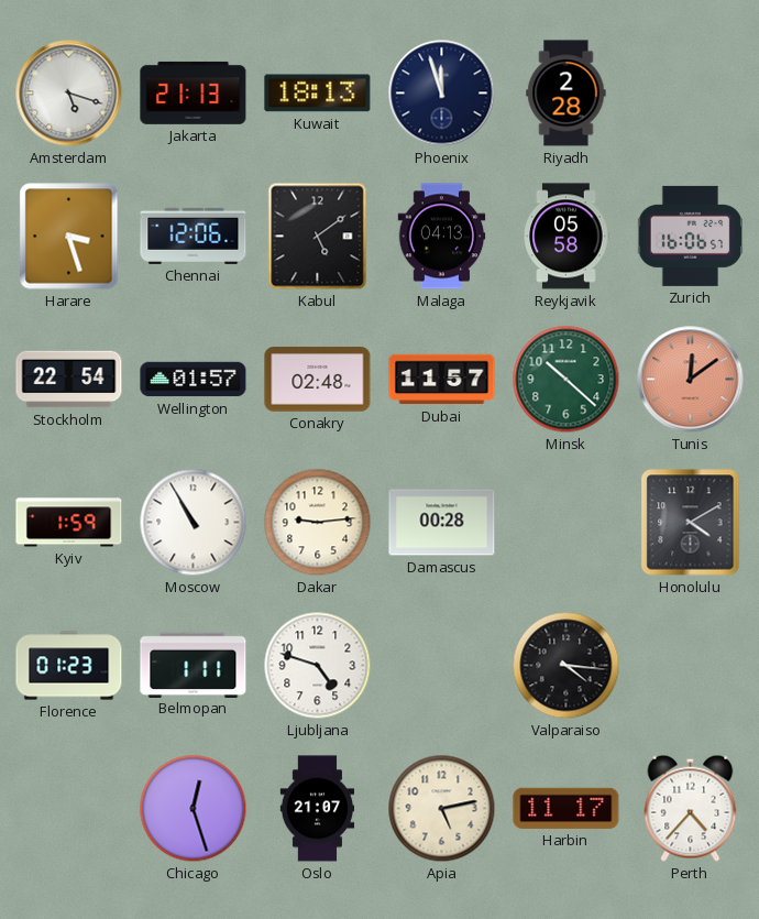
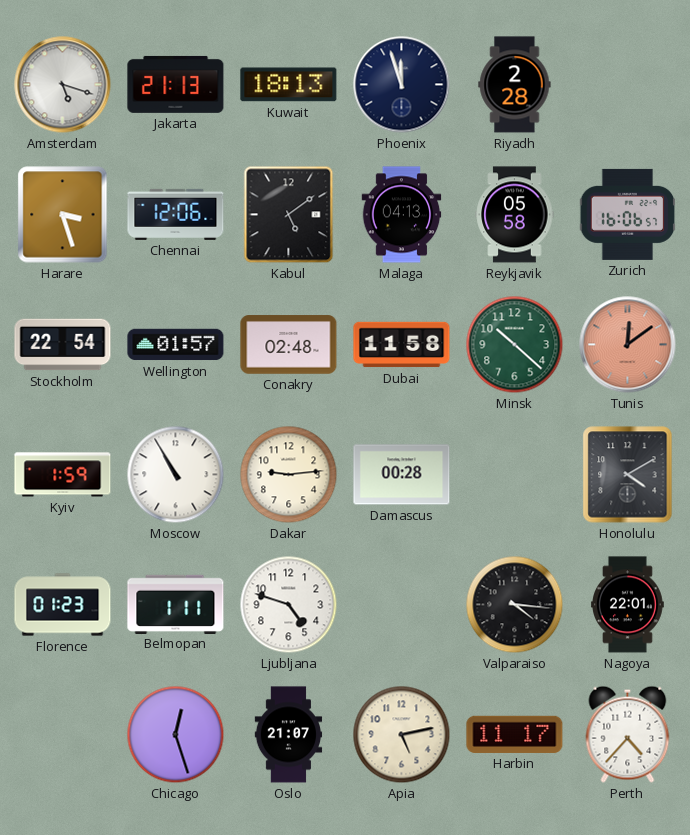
Dubai: 11:57 -> 11:58 (402, 345)
Nagoya: none -> 22:01 (628, 605)
